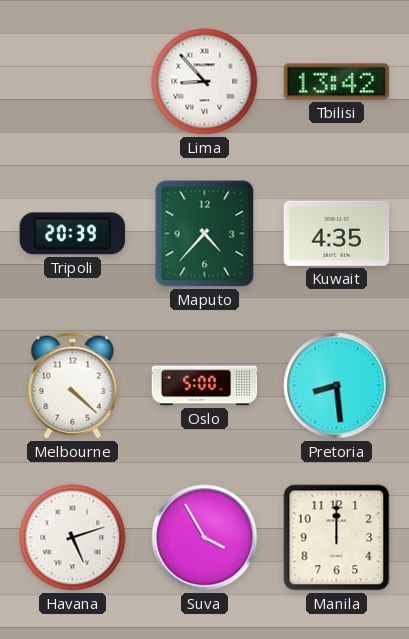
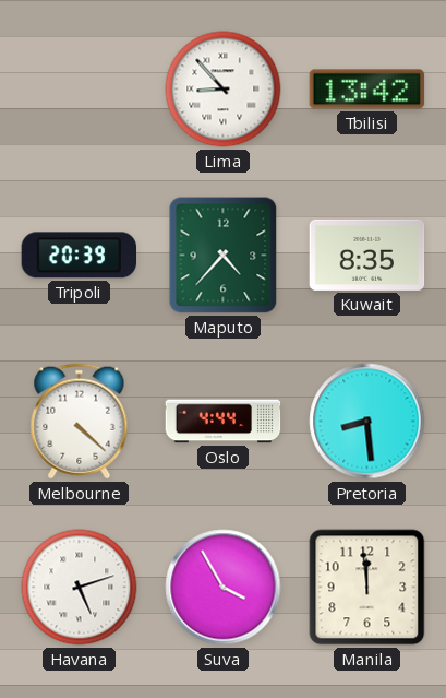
Kuwait: 4:35 -> 8:35 (367, 255)
Oslo: 5:00 -> 4:44 (224, 422)
Manila: 12:00 -> 11:59 (367, 588)
